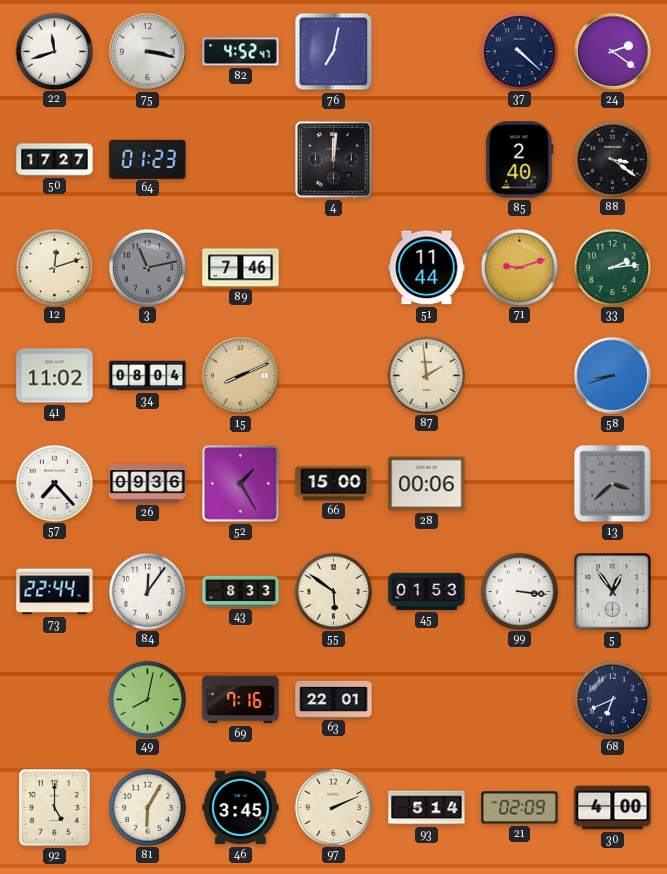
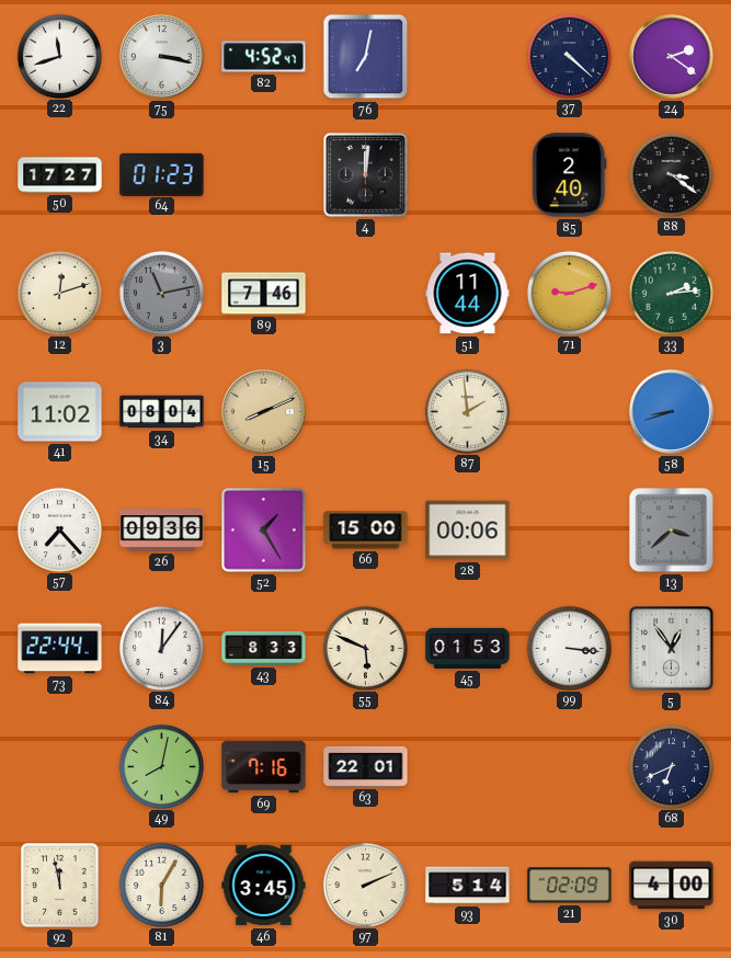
55: 5:51 -> 5:49 (365, 648)
92: 5:00 -> 11:58 (60, 886)
